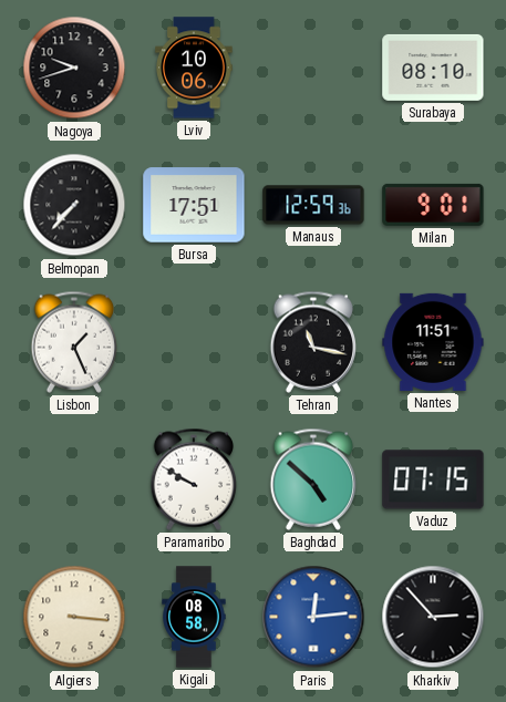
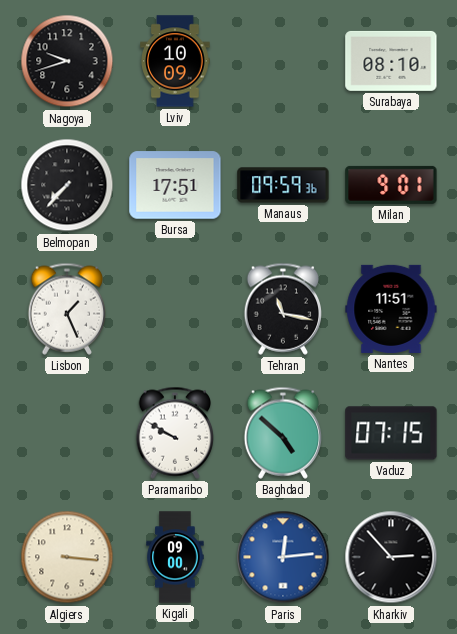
Lviv: 10:06 -> 10:09 (175, 61)
Manaus: 12:59 -> 09:59 (283, 185)
Kigali: 08:58 -> 09:00 (175, 557)
